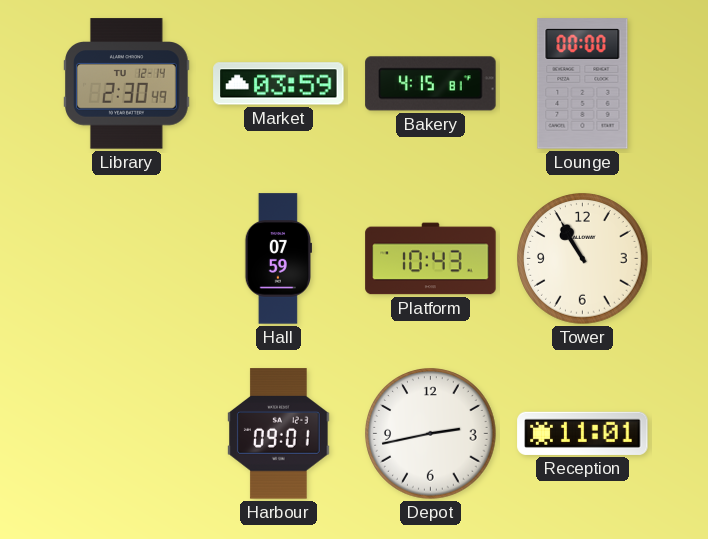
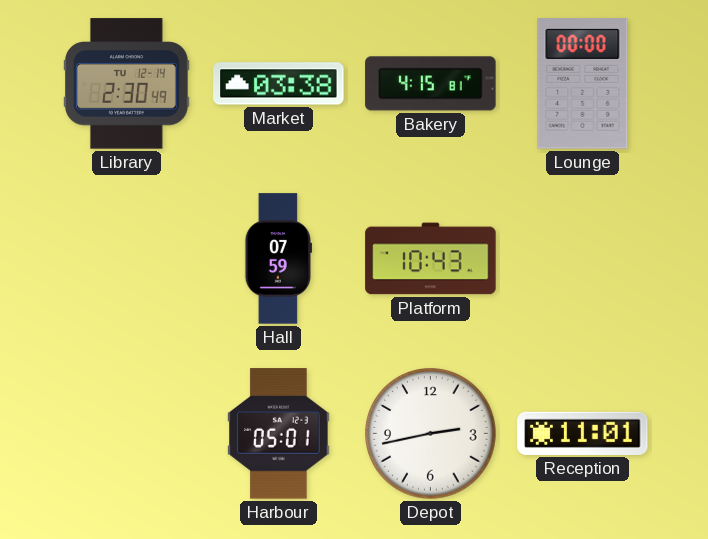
Market: 03:59 -> 03:38 (279, 84)
Tower: 10:55 -> none (583, 259)
Harbour: 09:01 -> 05:01 (279, 434)
